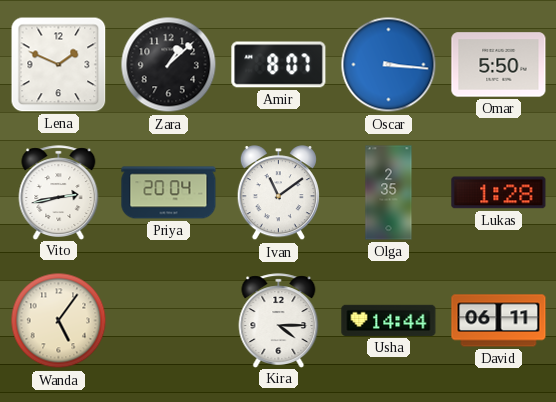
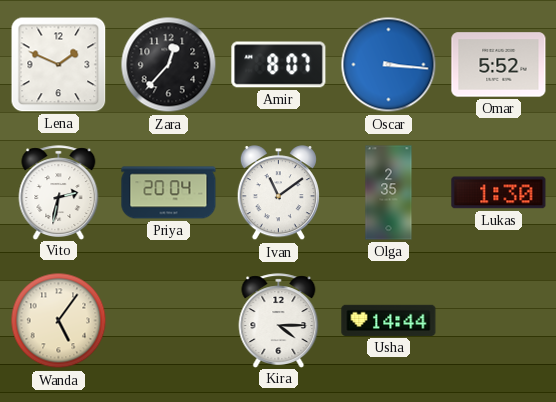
Zara: 1:08 -> 12:37 (169, 65)
Omar: 5:50 -> 5:52 (499, 65)
Vito: 2:43 -> 2:32 (59, 192)
Lukas: 1:28 -> 1:30 (499, 193)
David: 06:11 -> none (499, 321)
